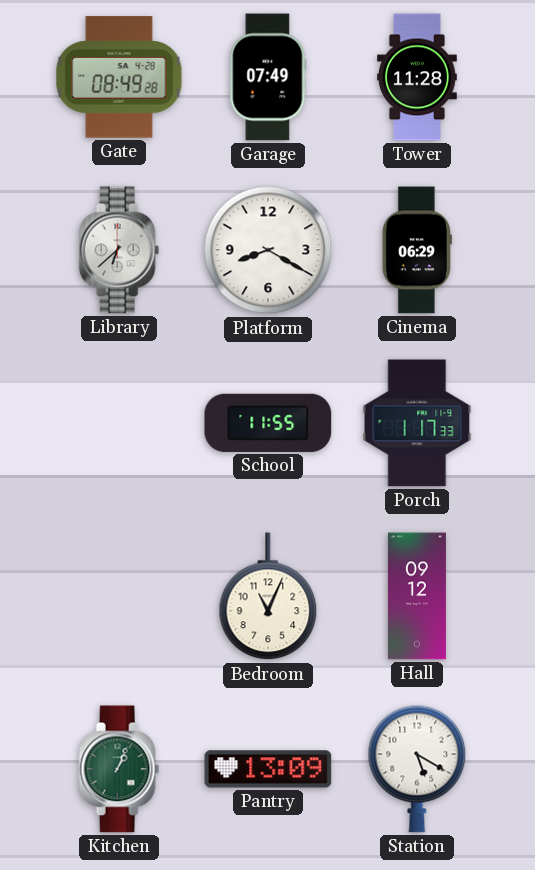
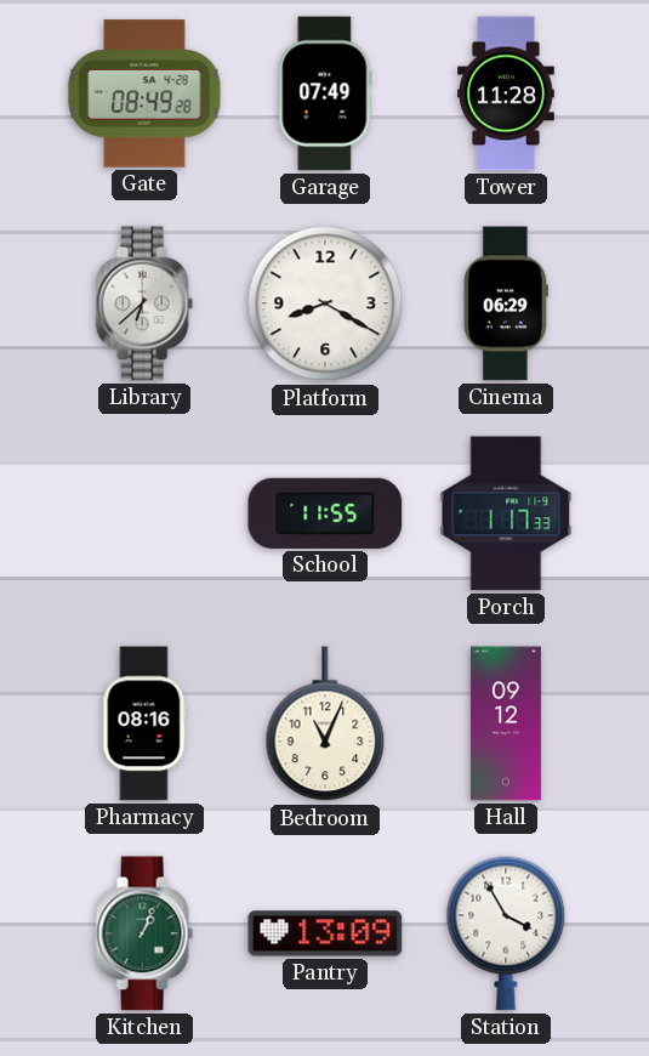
Pharmacy: none -> 08:16 (144, 723)
Station: 5:20 -> 3:55 (506, 933)
